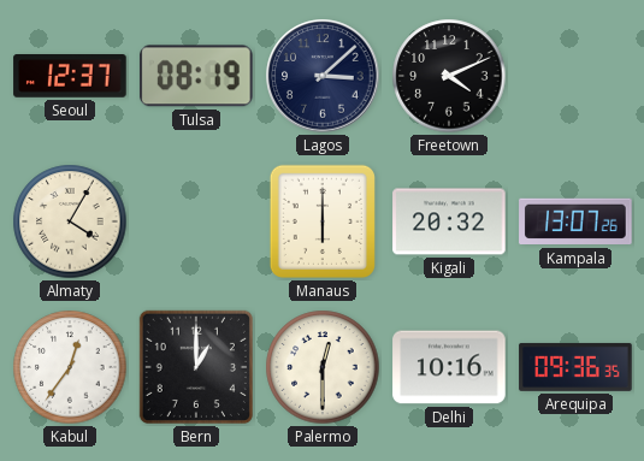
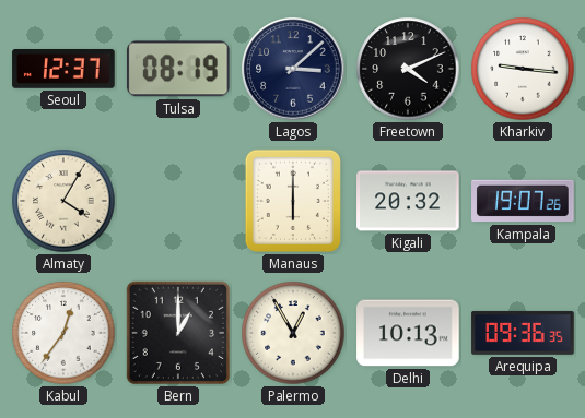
Kharkiv: none -> 9:16 (523, 69)
Kampala: 13:07 -> 19:07 (523, 201)
Palermo: 12:30 -> 12:55 (293, 333)
Delhi: 10:16 -> 10:13 (408, 333)
